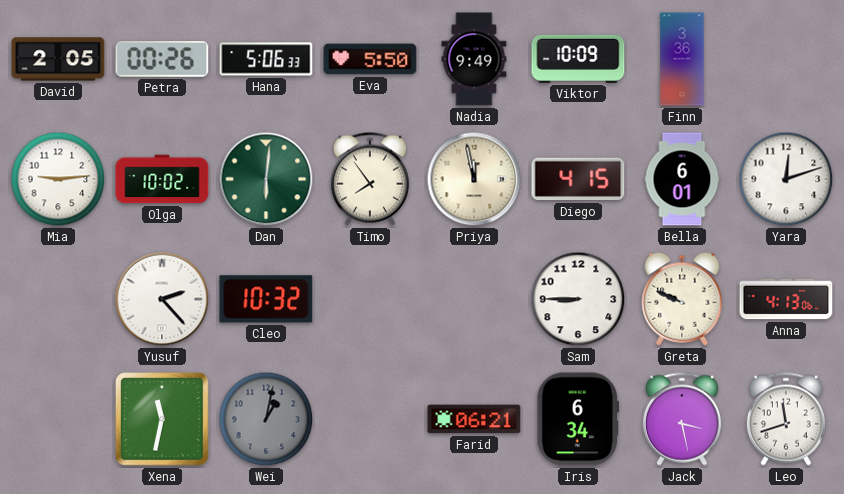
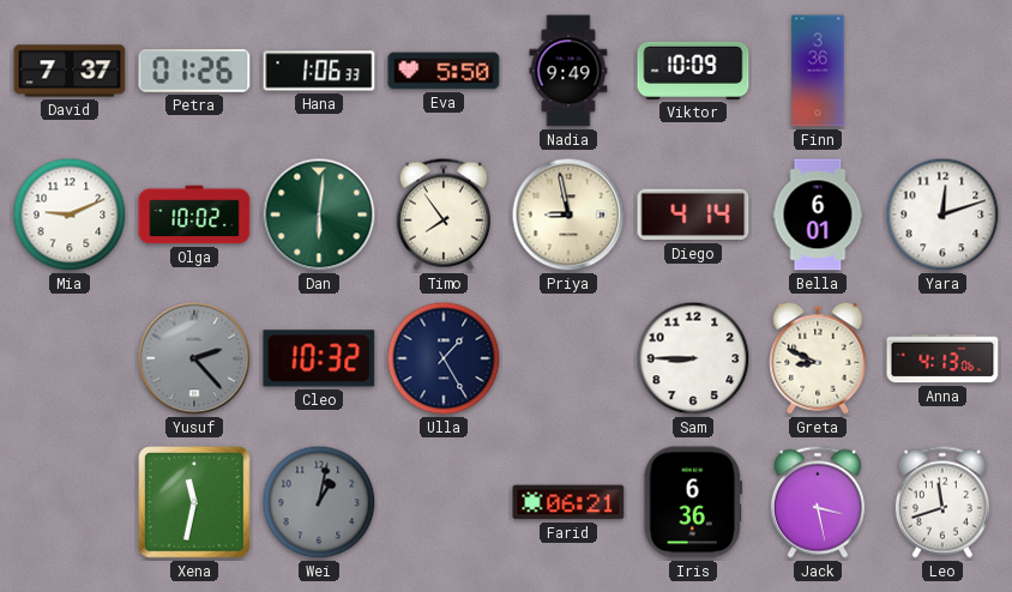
David: 2:05 -> 7:37 (70, 71)
Petra: 00:26 -> 01:26 (194, 72)
Hana: 5:06 -> 1:06 (319, 71)
Mia: 9:14 -> 9:11 (70, 215)
Priya: 11:58 -> 8:58 (568, 215)
Diego: 4:15 -> 4:14 (693, 215)
Yusuf dial: white -> grey (194, 358)
Ulla: none -> 1:25 (444, 358)
Greta: 9:49 -> 8:49 (818, 358)
Iris: 6:34 -> 6:36 (692, 502)
